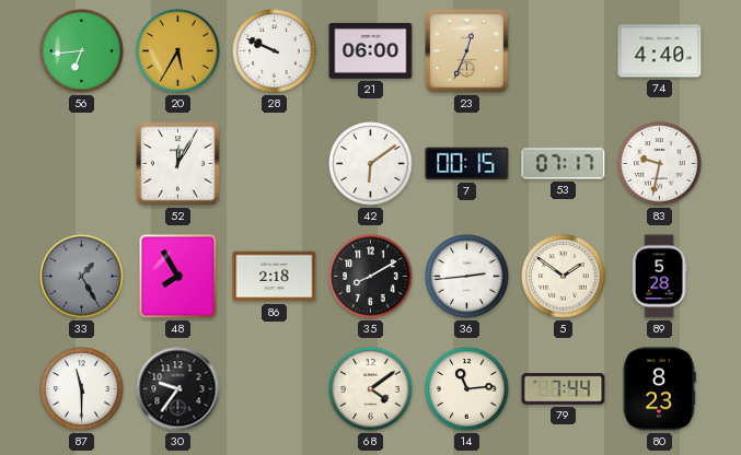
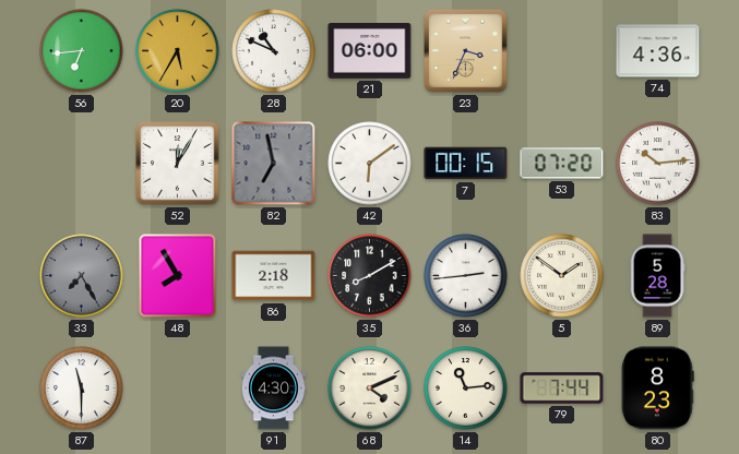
28: 9:49 -> 10:49 (274, 51)
23: 12:34 -> 3:34 (466, 51)
74: 4:40 -> 4:36 (658, 51)
82: none -> 6:58 (274, 164)
53: 07:17 -> 07:20 (562, 164)
83: 9:32 -> 10:14 (658, 164)
33: 1:25 -> 7:25 (82, 276)
30: 9:36 -> none (178, 389)
91: none -> 4:30 (273, 389)
68: 4:09 -> 4:11 (370, 389)
